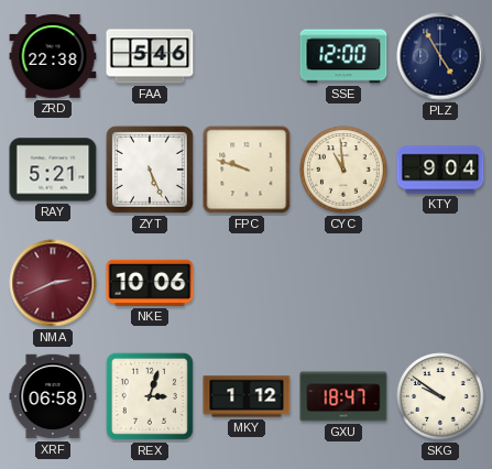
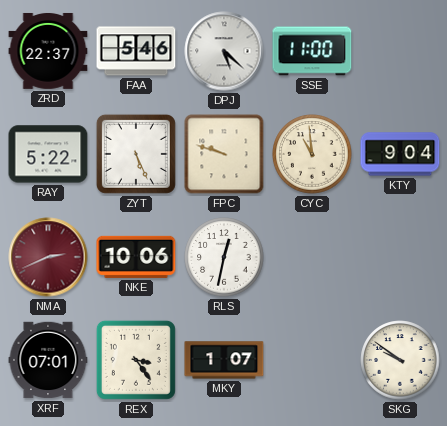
ZRD: 22:38 -> 22:37 (48, 51)
DPJ: none -> 5:22 (224, 51)
SSE: 12:00 -> 11:00 (312, 51)
PLZ: 4:55 -> none (440, 56)
RAY: 5:21 -> 5:22 (48, 154)
RLS: none -> 12:32 (224, 257)
XRF: 06:58 -> 07:01 (48, 360)
REX: 3:03 -> 3:24 (136, 360)
MKY: 1:12 -> 1:07 (224, 360)
GXU: 18:47 -> none (343, 396)
